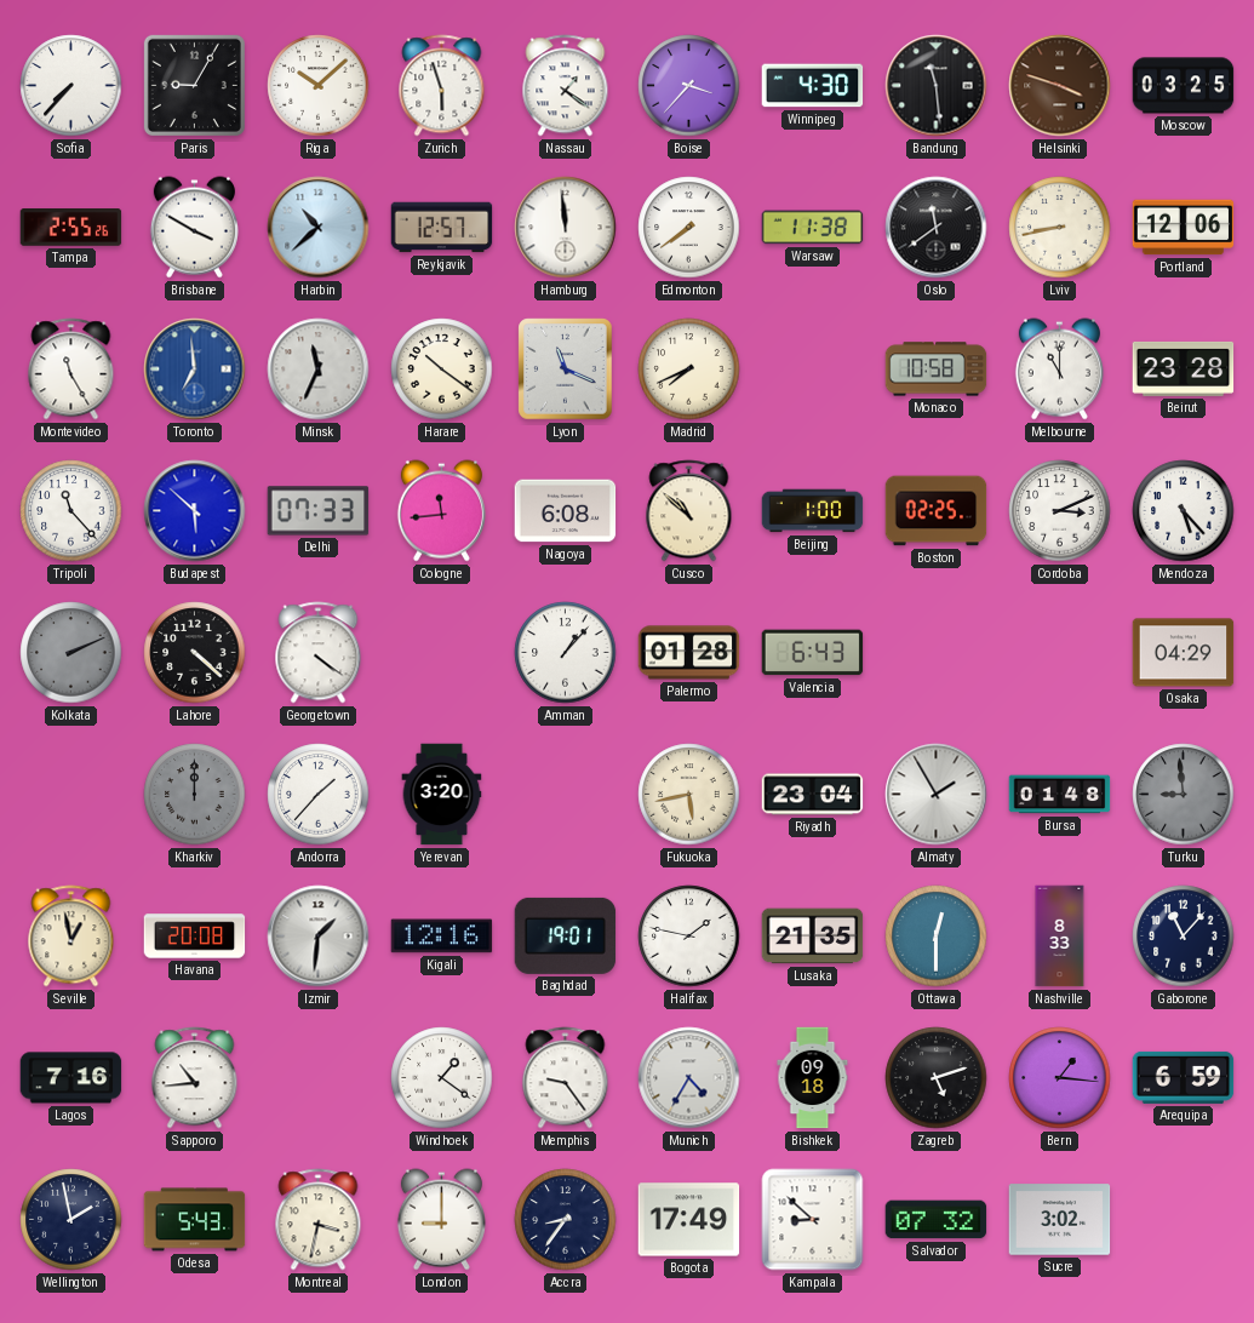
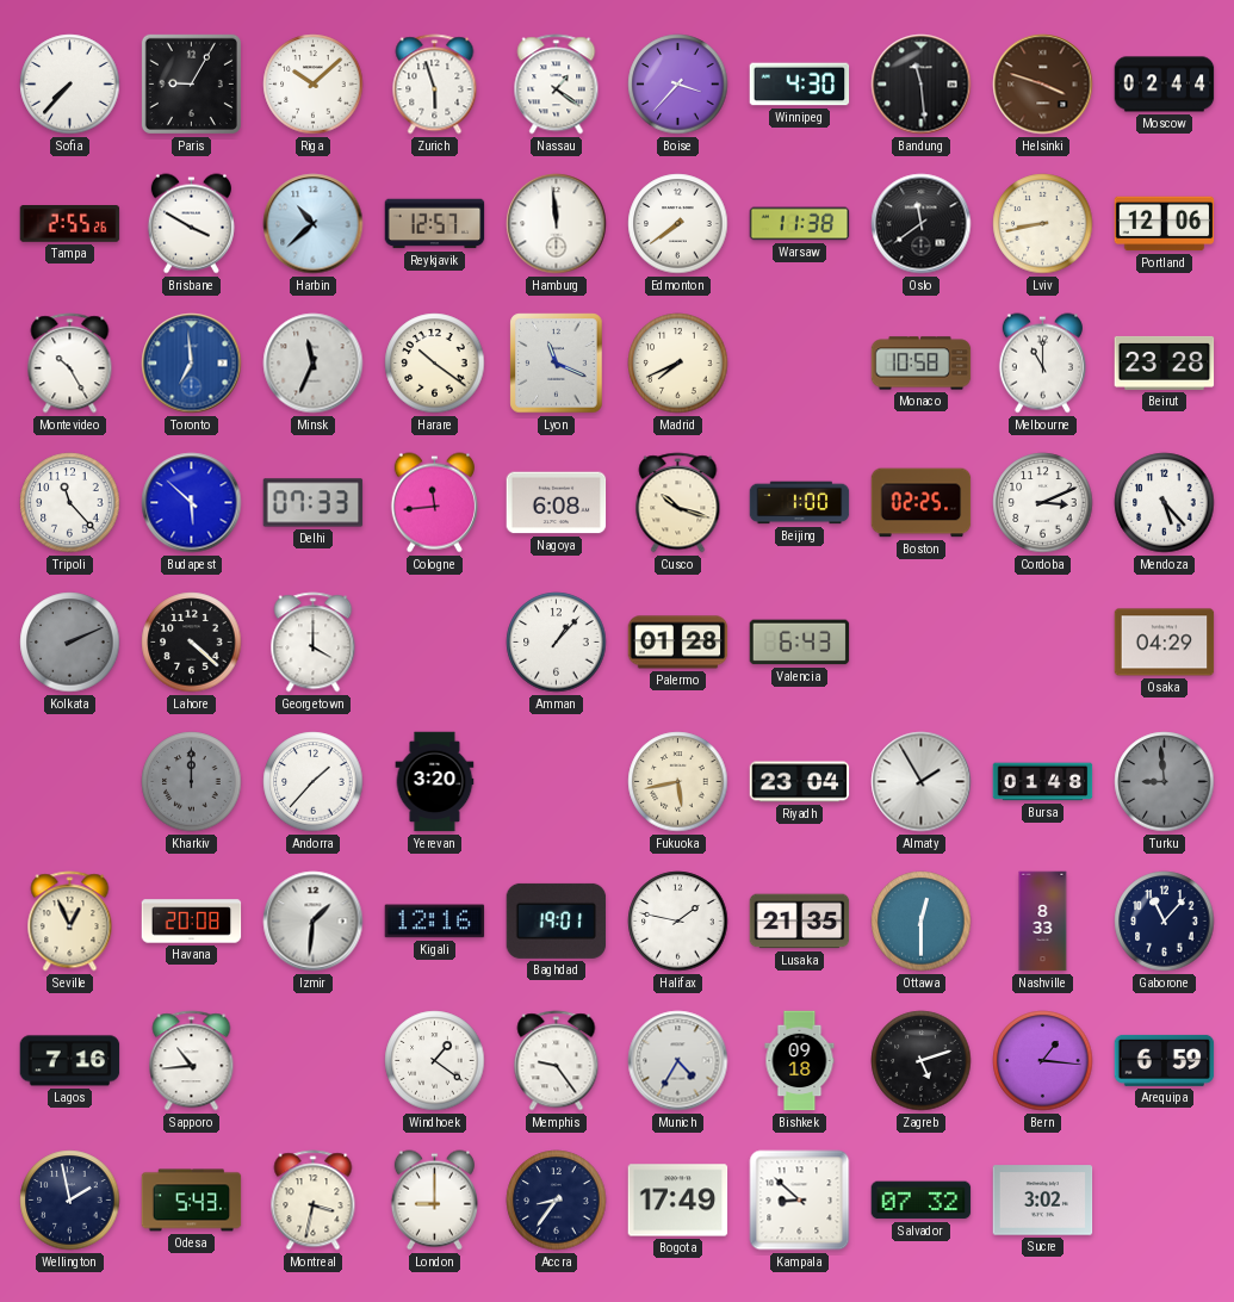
Moscow: 03:25 -> 02:44 (1165, 85)
Montevideo: 11:25 -> 10:25 (70, 364)
Cusco: 10:52 -> 10:18 (678, 503)
Georgetown: 4:21 -> 4:00 (314, 643)
Seville: 12:58 -> 12:56 (70, 922)
